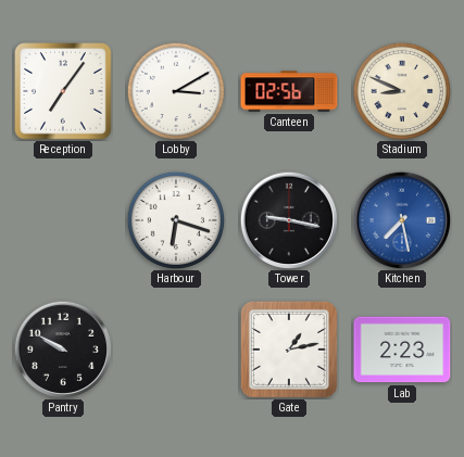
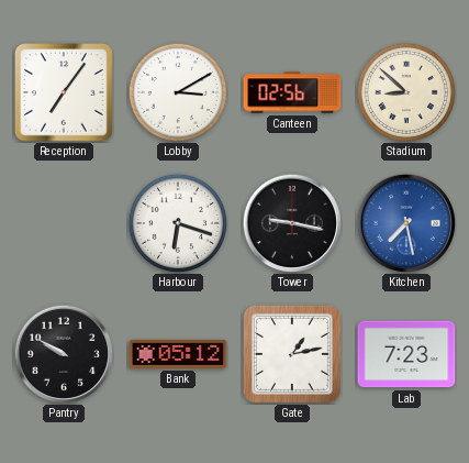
Stadium: 8:49 -> 8:52 (405, 91)
Bank: none -> 05:12 (178, 354)
Lab: 2:23 -> 7:23 (406, 354)
